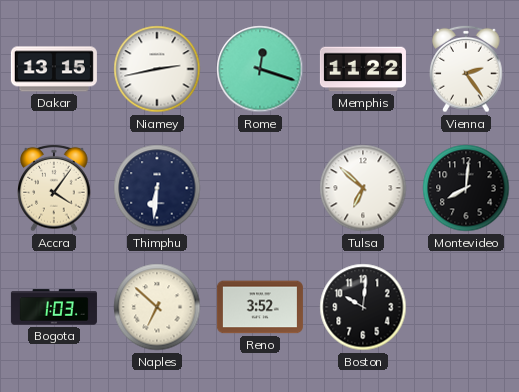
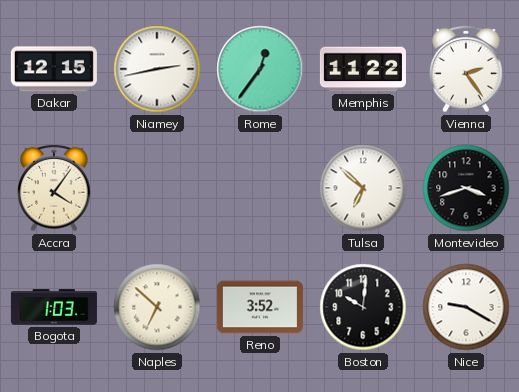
Dakar: 13:15 -> 12:15 (54, 69)
Rome: 12:18 -> 12:36 (260, 69)
Thimphu: 6:31 -> none (157, 188)
Montevideo: 8:01 -> 3:42 (466, 188)
Nice: none -> 9:20 (466, 307)
